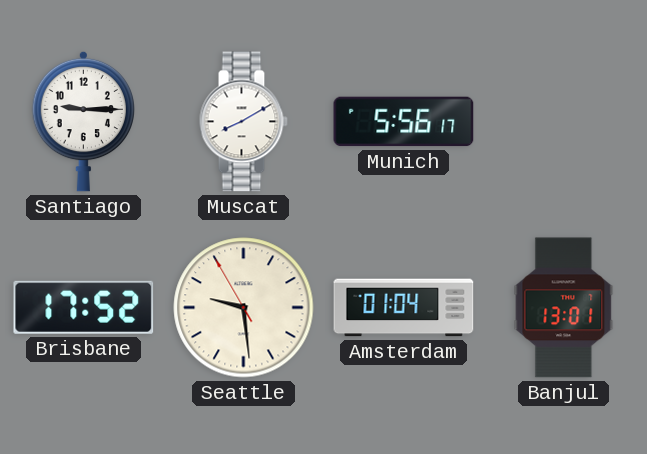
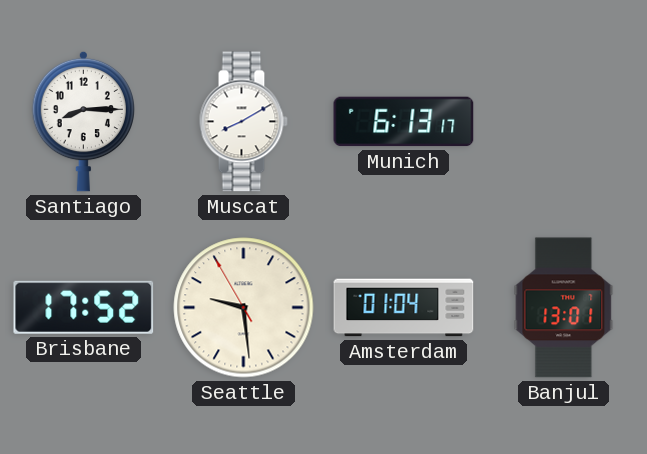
Santiago: 9:15 -> 8:15 (83, 121)
Munich: 5:56 -> 6:13 (404, 122)
